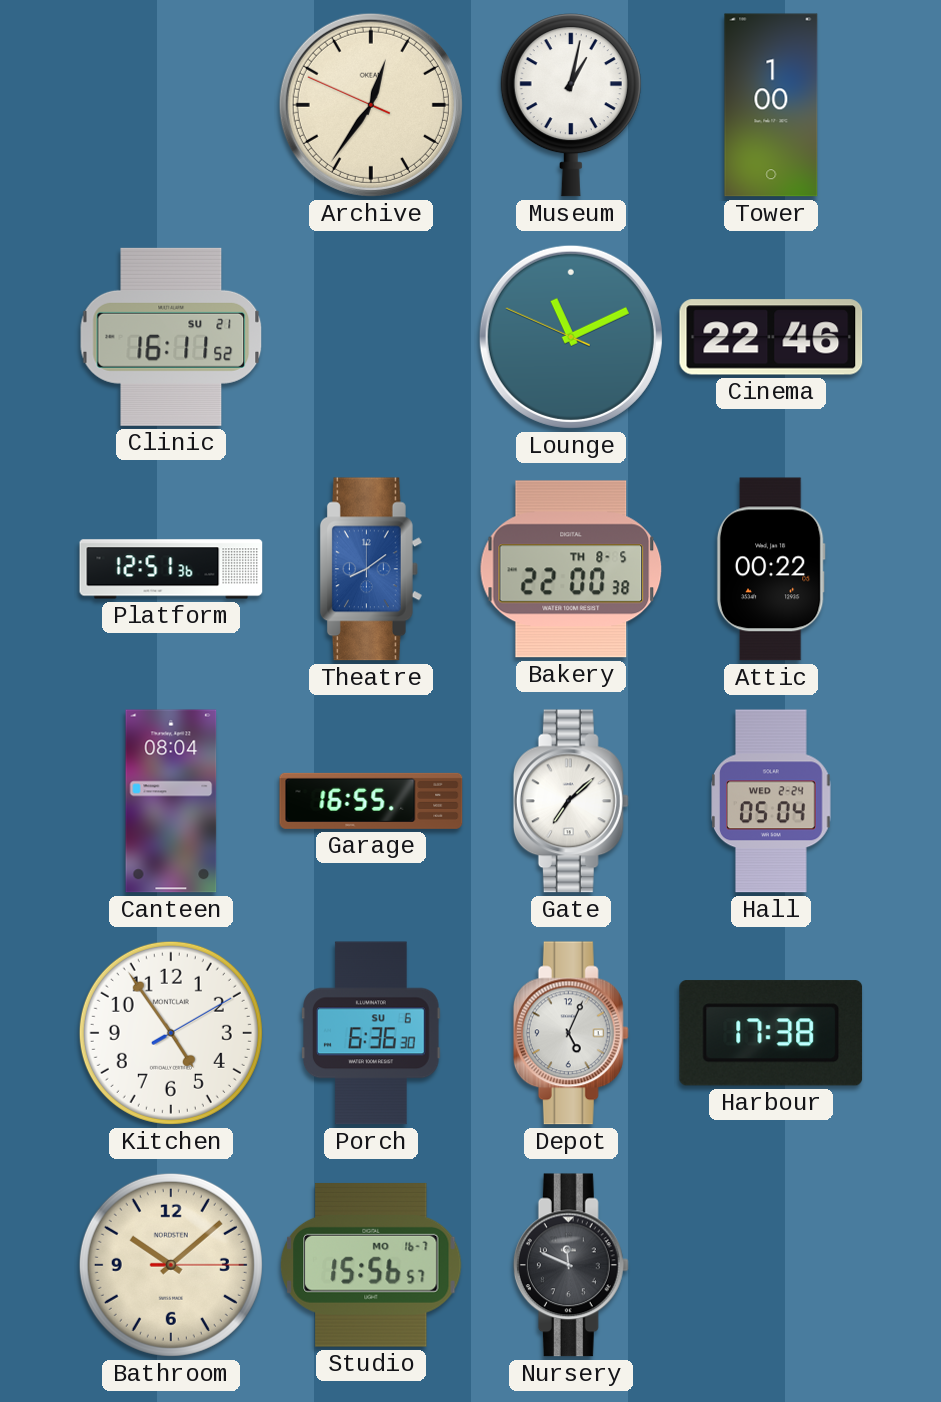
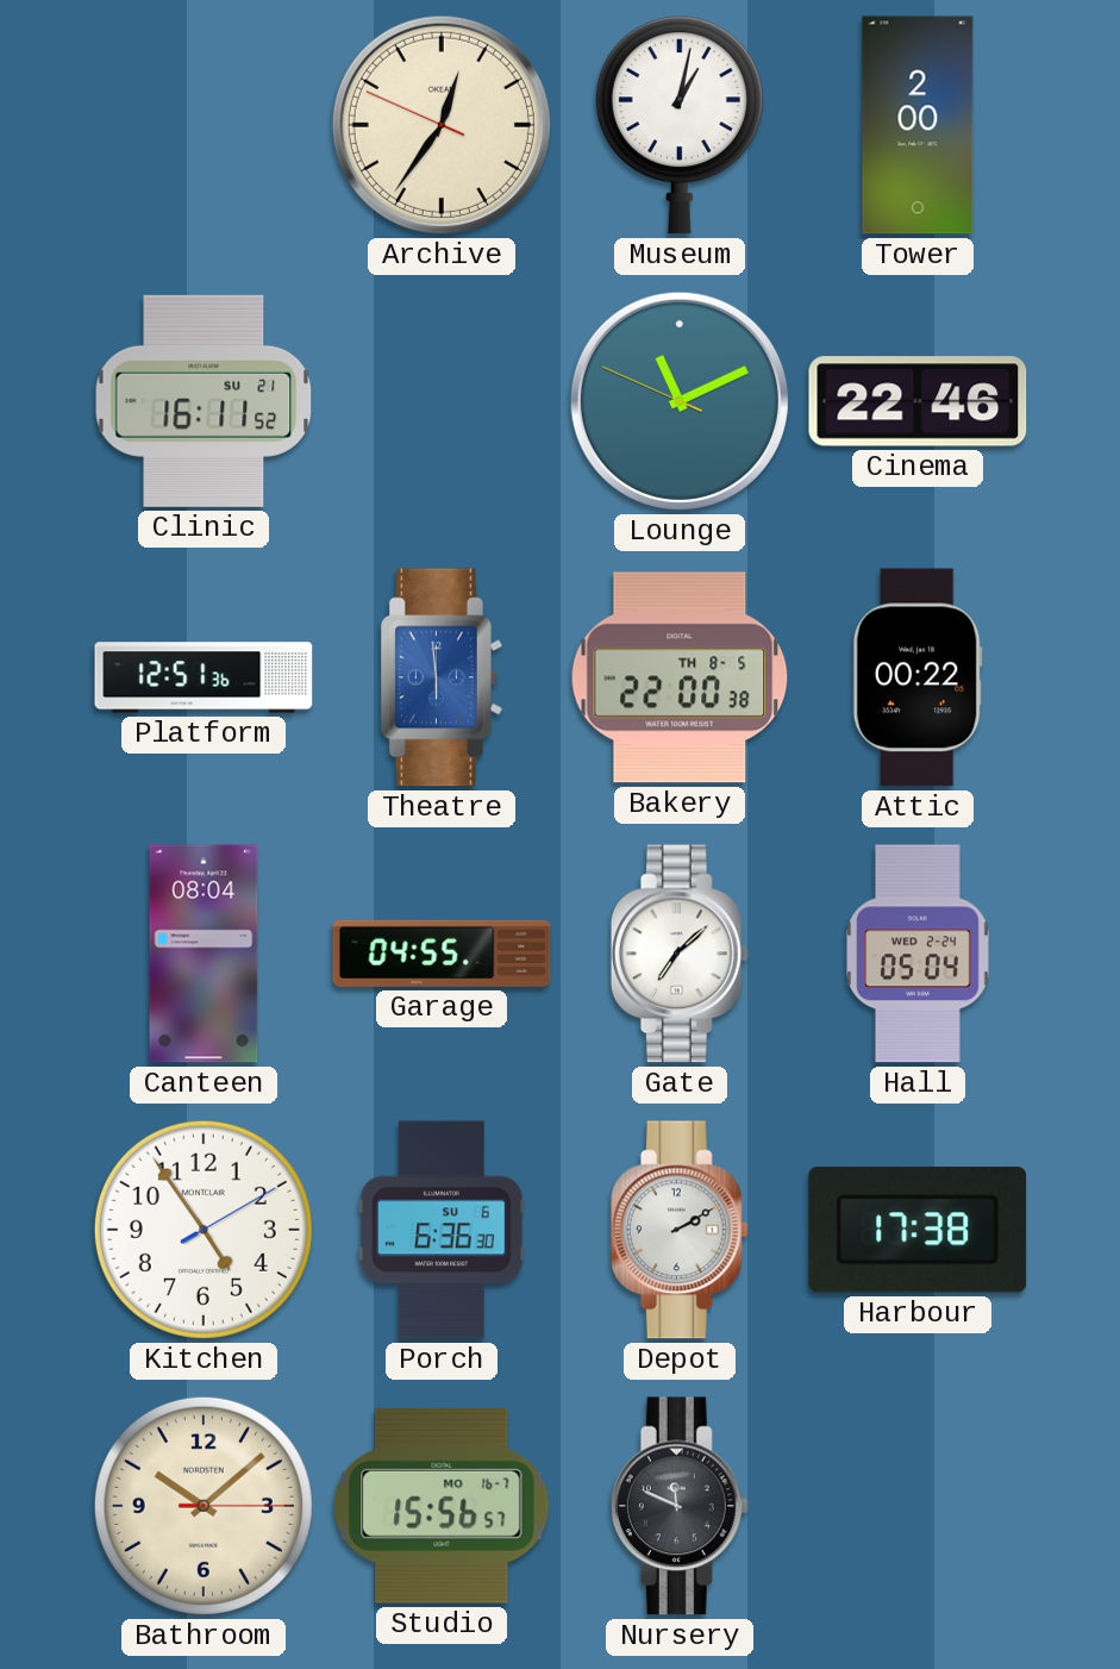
Tower: 1:00 -> 2:00 (918, 125)
Theatre: 8:09 -> 5:59 (442, 677)
Garage: 16:55 -> 04:55 (442, 954)
Depot: 5:04 -> 2:10 (680, 1230)
